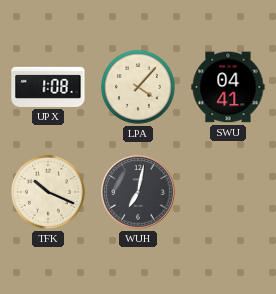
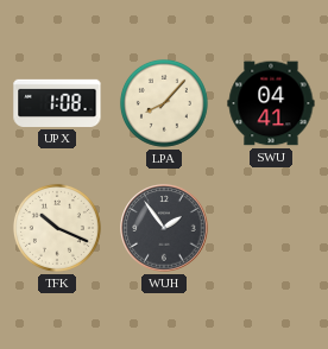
LPA: 4:07 -> 8:07 (164, 103)
WUH: 7:02 -> 1:54 (164, 228)
